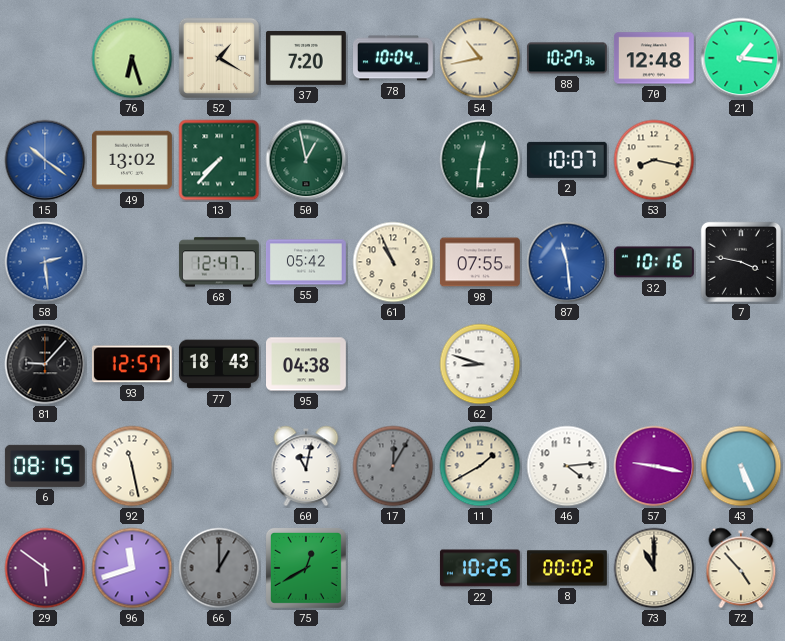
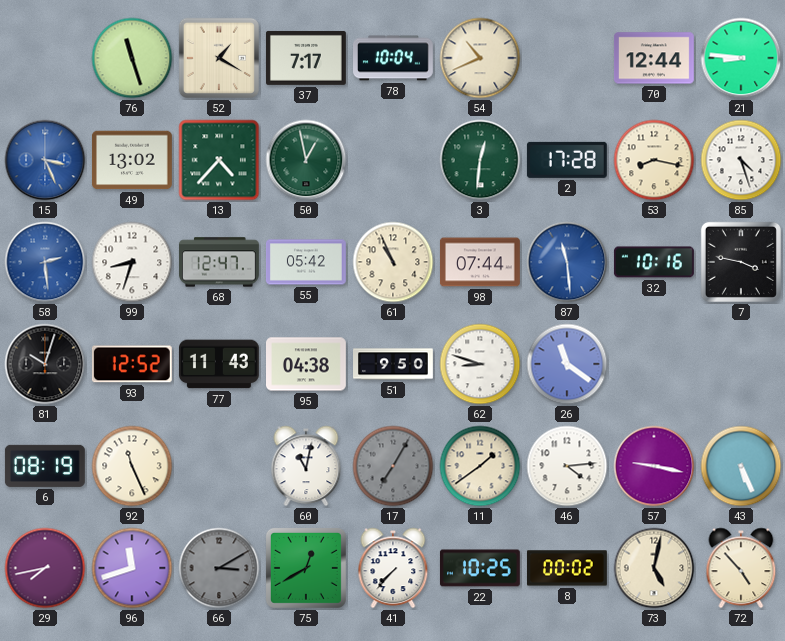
76: 6:27 -> 11:27 (132, 58)
37: 7:20 -> 7:17 (306, 58)
54: 10:43 -> 10:41 (480, 58)
88: 10:27 -> none (567, 58)
70: 12:48 -> 12:44 (654, 58)
21: 1:16 -> 8:46 (741, 58)
15: 10:21 -> 3:26 (45, 160)
13: 7:37 -> 4:37 (219, 160)
2: 10:07 -> 17:28 (567, 160)
85: none -> 4:27 (741, 160)
99: none -> 8:33 (132, 262)
98: 07:55 -> 07:44 (480, 262)
81: 9:07 -> 10:03 (45, 364)
93: 12:57 -> 12:52 (132, 364)
77: 18:43 -> 11:43 (219, 364)
51: none -> 9:50 (394, 364)
26: none -> 11:21 (567, 364)
6: 08:15 -> 08:19 (45, 466)
92: 11:28 -> 11:26 (132, 466)
17: 12:05 -> 7:05 (393, 466)
11: 1:40 -> 1:39 (480, 466)
29: 5:51 -> 7:43 (45, 568)
66: 1:00 -> 3:10 (219, 568)
41: none -> 7:37 (393, 568)
73: 11:00 -> 5:02 (654, 568)
